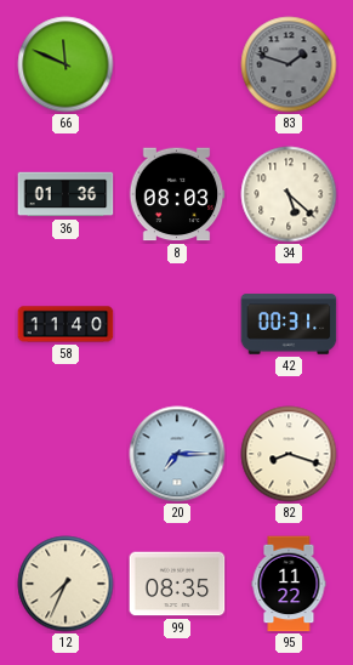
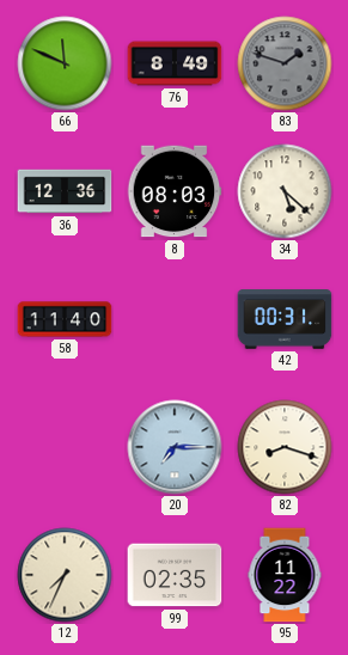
76: none -> 8:49 (175, 63)
36: 01:36 -> 12:36 (65, 191)
99: 08:35 -> 02:35 (175, 575)
